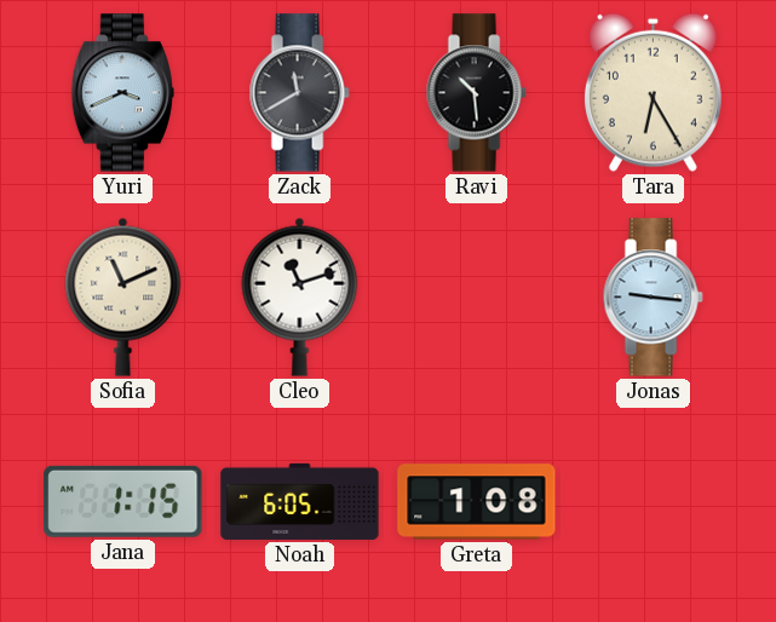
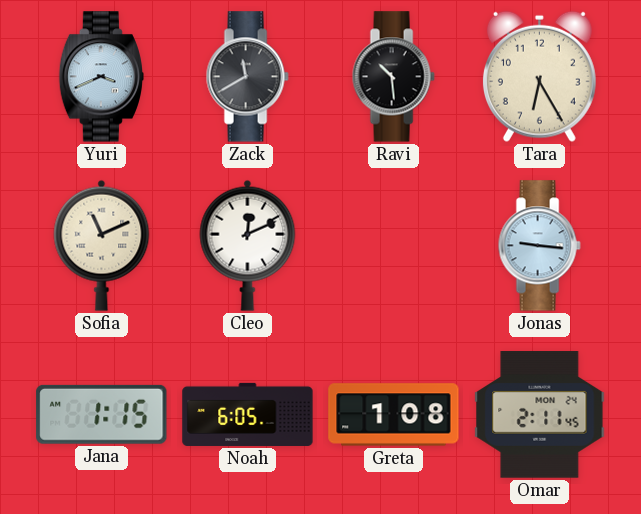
Cleo: 11:12 -> 12:11 (248, 245)
Omar: none -> 2:11 (540, 415)
